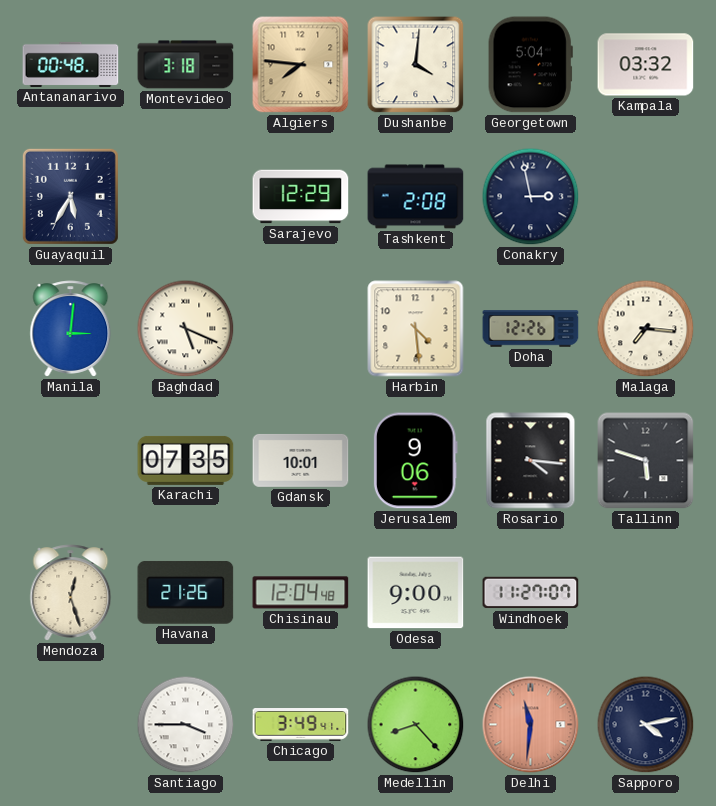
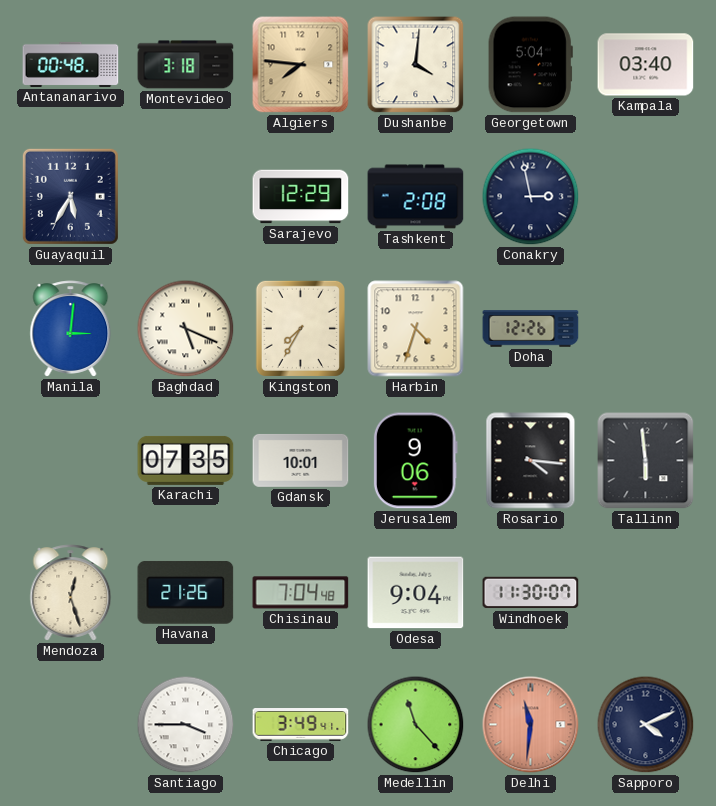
Kampala: 03:32 -> 03:40 (646, 65)
Kingston: none -> 7:35 (300, 328)
Harbin: 4:29 -> 4:33 (416, 329)
Malaga: 7:16 -> none (646, 329)
Tallinn: 5:48 -> 5:59 (646, 461)
Chisinau: 12:04 -> 7:04 (301, 593)
Odesa: 9:00 -> 9:04 (416, 593)
Windhoek: 11:27 -> 11:30 (531, 593)
Medellin: 8:23 -> 11:23 (416, 725)
Sapporo: 4:13 -> 4:11 (646, 725)
